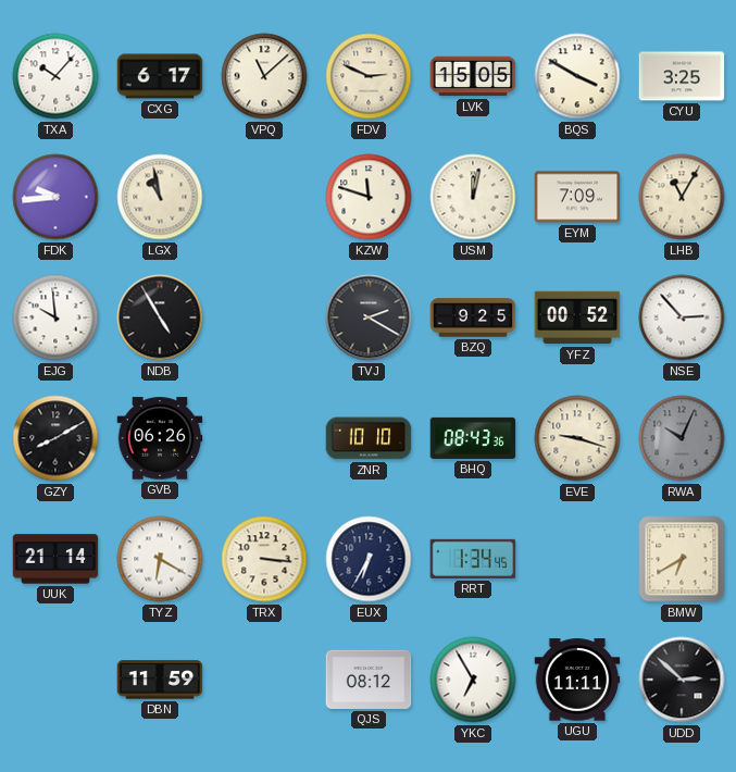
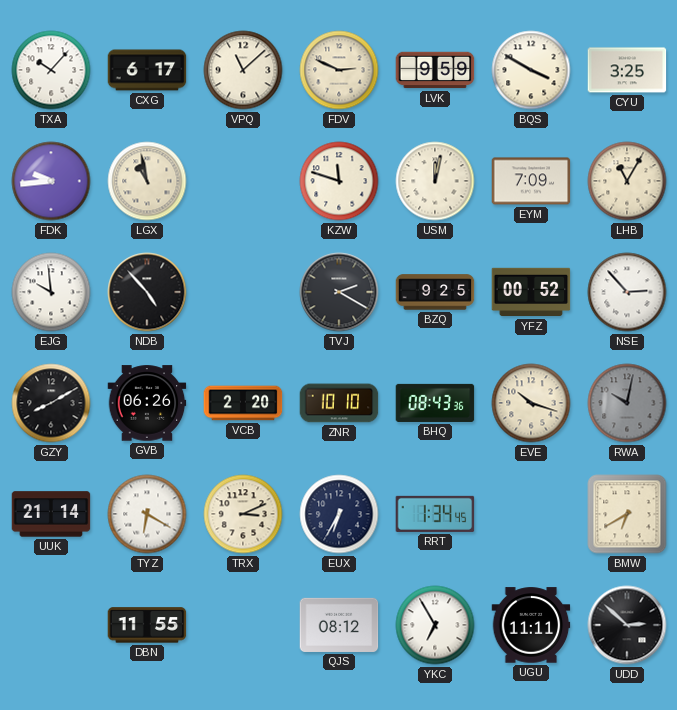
LVK: 15:05 -> 9:59 (435, 70)
NDB: 4:55 -> 4:53 (147, 292)
VCB: none -> 2:20 (243, 403)
EVE: 9:18 -> 10:18 (531, 403)
RWA: 10:04 -> 10:02 (627, 403)
TRX: 3:16 -> 3:11 (243, 514)
DBN: 11:59 -> 11:55 (147, 625)
